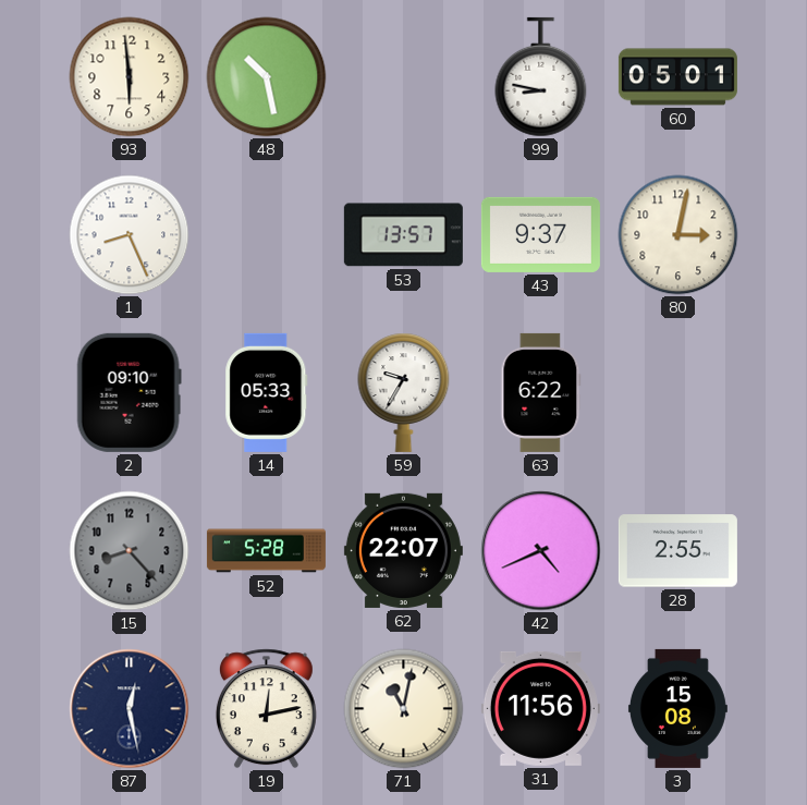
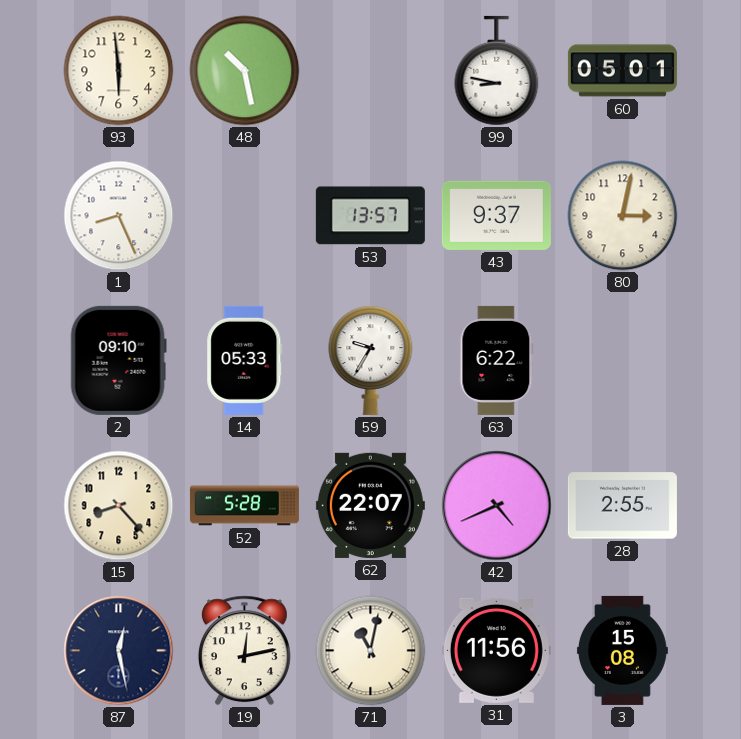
15 dial: grey -> cream (119, 506)
